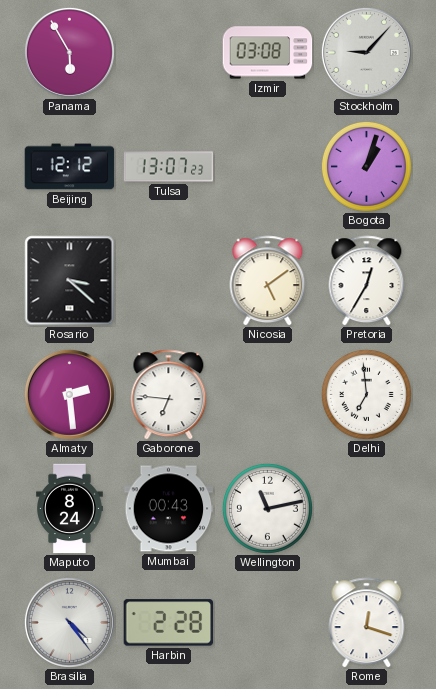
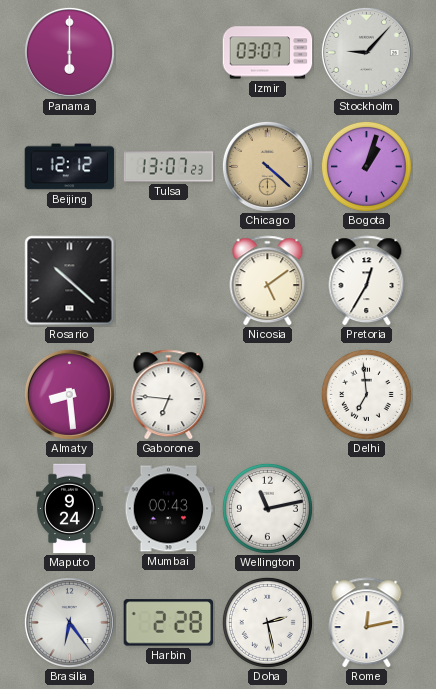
Panama: 5:55 -> 6:00 (69, 52)
Izmir: 03:08 -> 03:07 (268, 53)
Chicago: none -> 4:22 (267, 166)
Rosario: 3:22 -> 10:22 (70, 281)
Almaty: 2:29 -> 8:29 (69, 394)
Maputo: 8:24 -> 9:24 (70, 509)
Brasilia: 4:24 -> 6:24 (69, 622)
Doha: none -> 2:28 (267, 622)
Rome: 12:18 -> 12:13 (367, 623)
